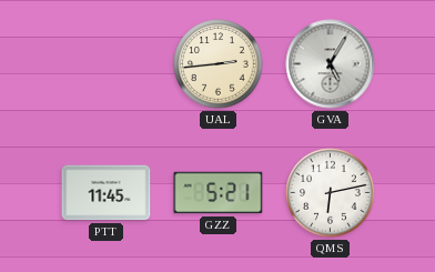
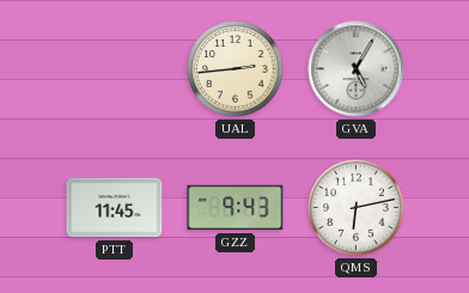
GZZ: 5:21 -> 9:43 (236, 208)
